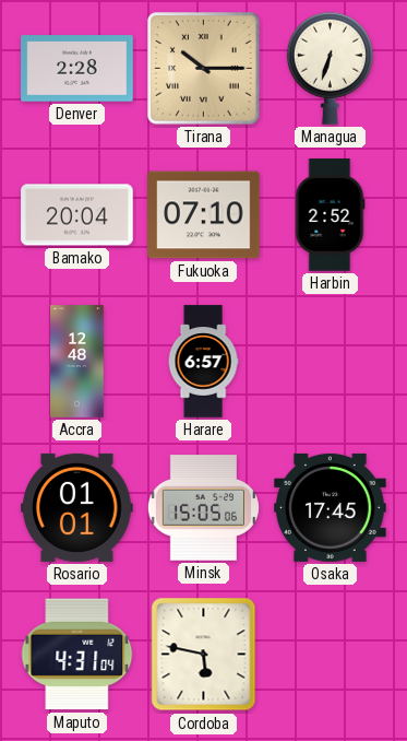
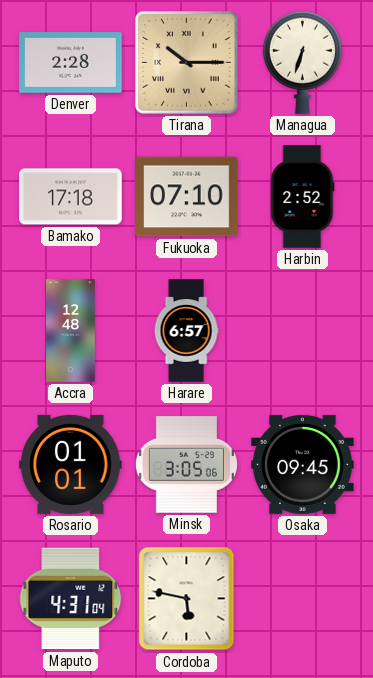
Bamako: 20:04 -> 17:18 (71, 197)
Minsk: 15:05 -> 3:05 (186, 465)
Osaka: 17:45 -> 09:45 (303, 464)
